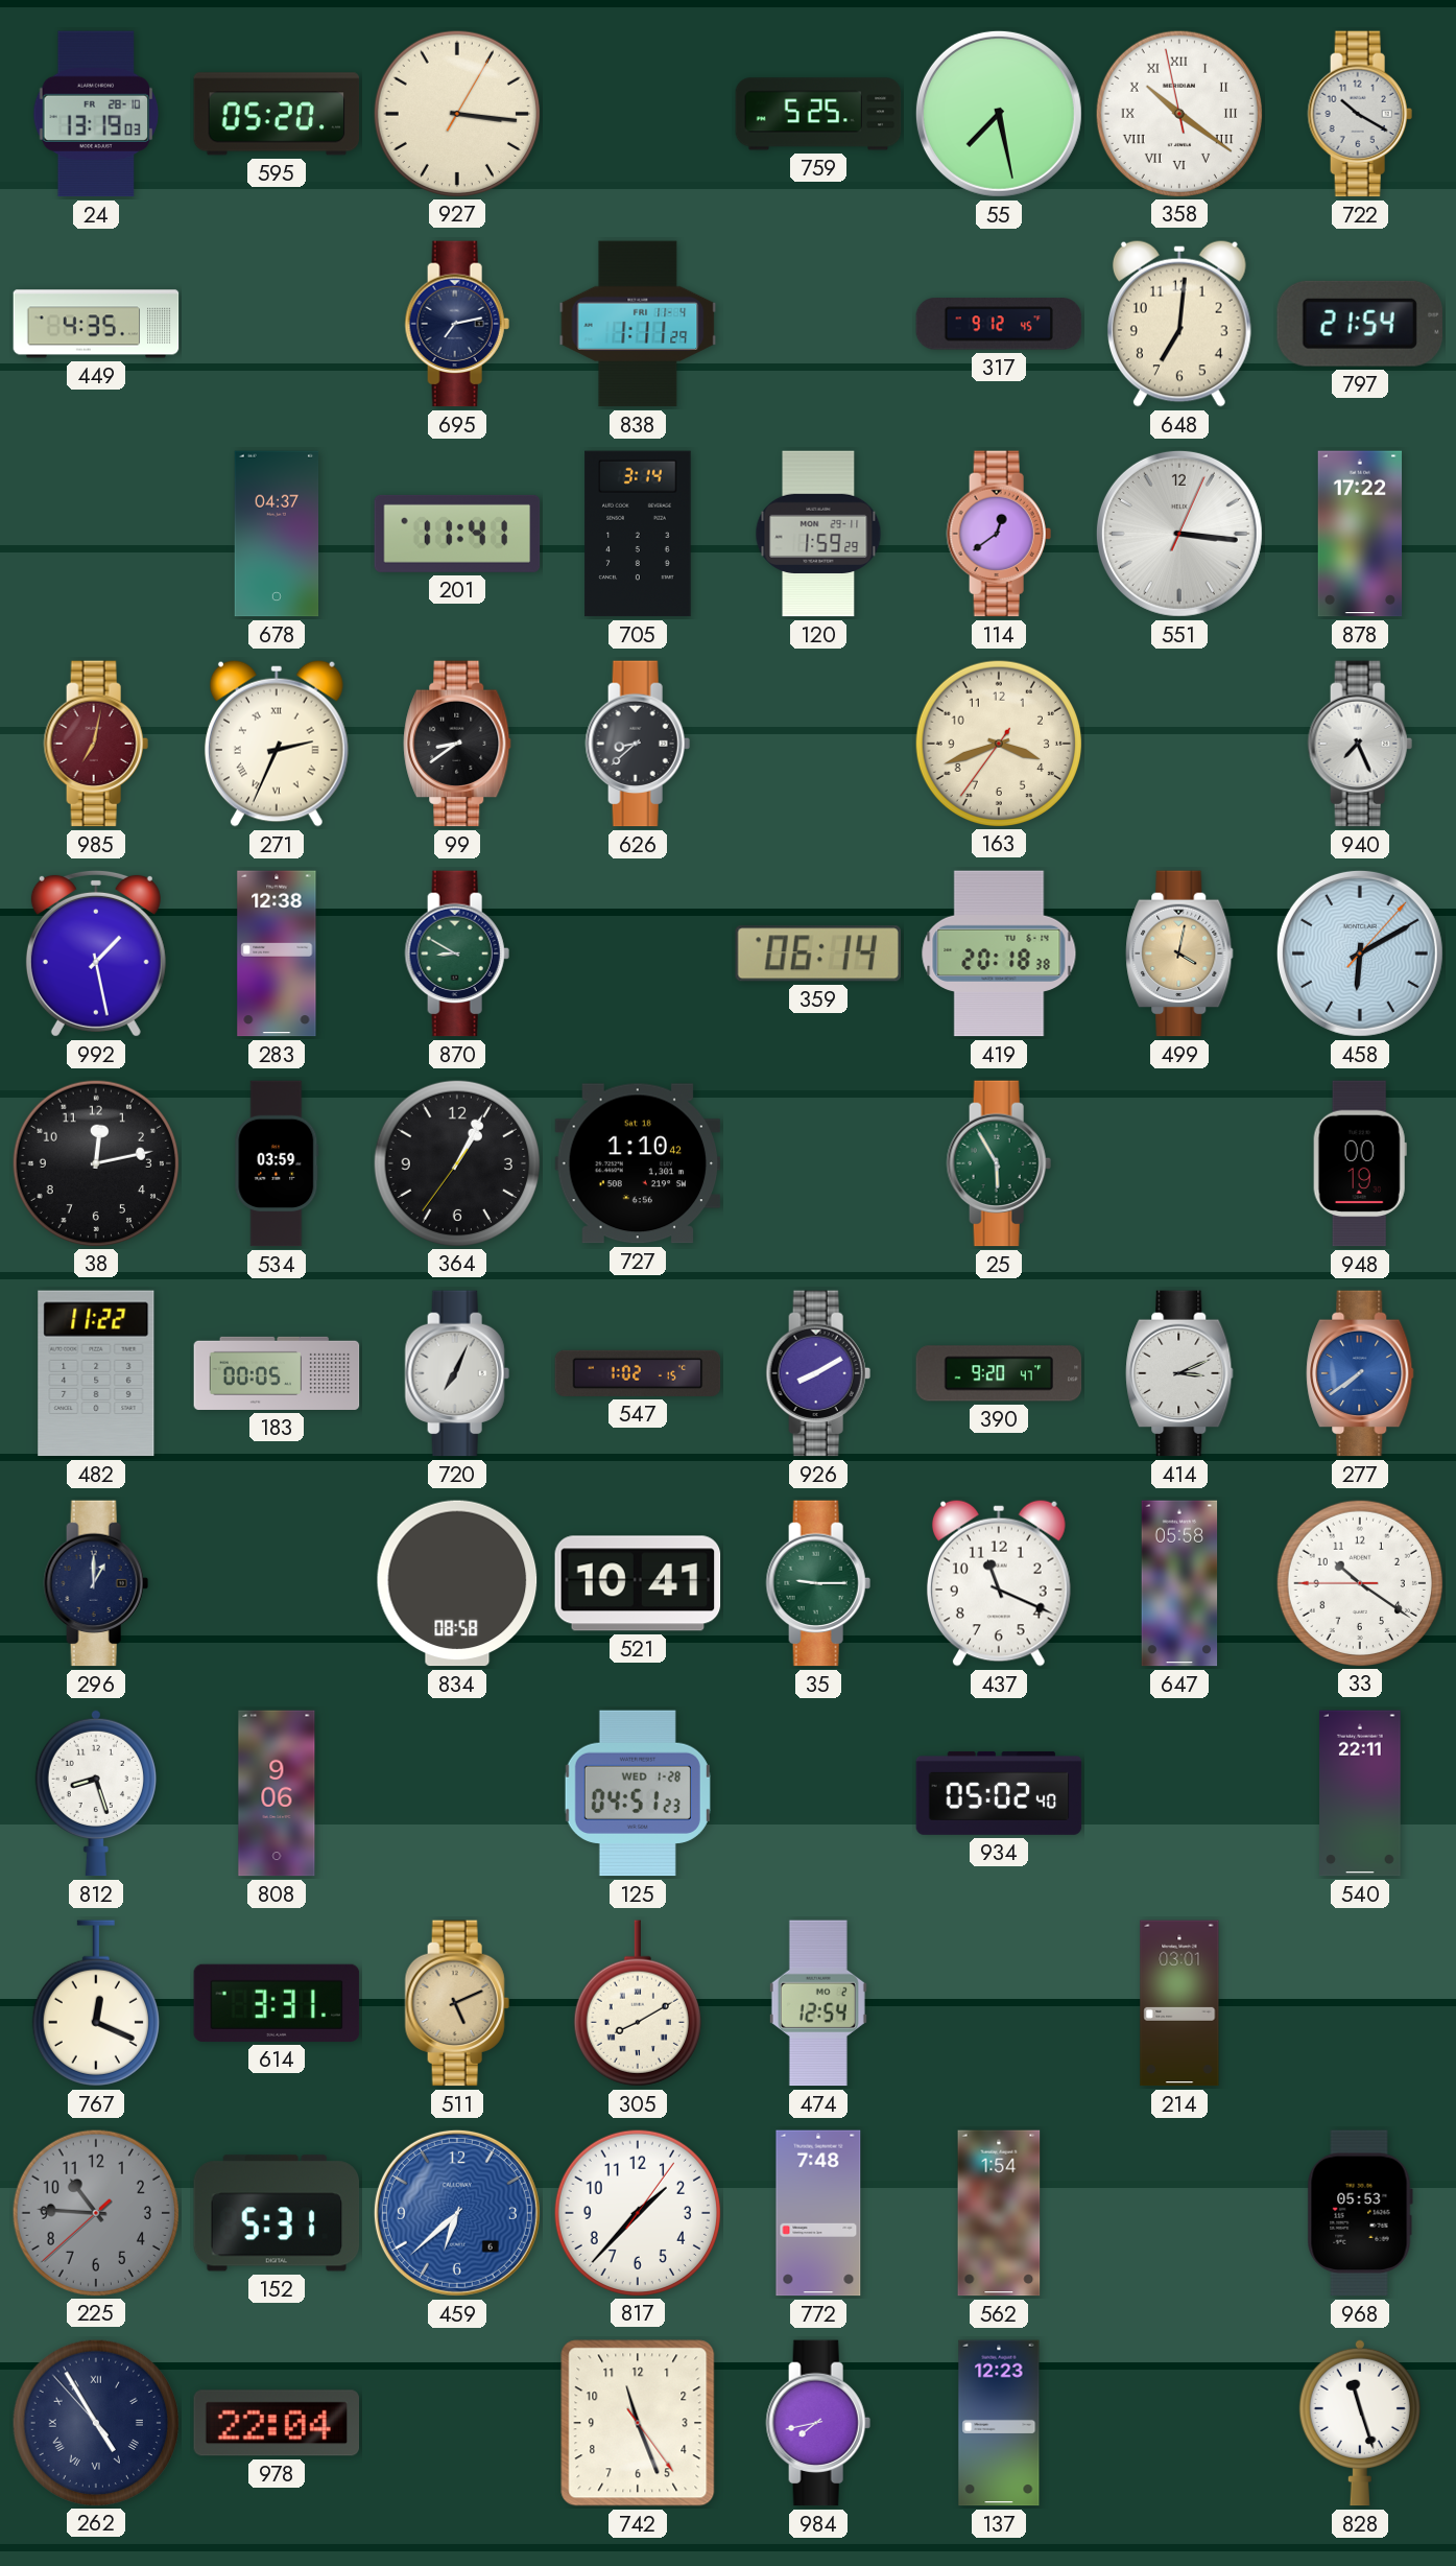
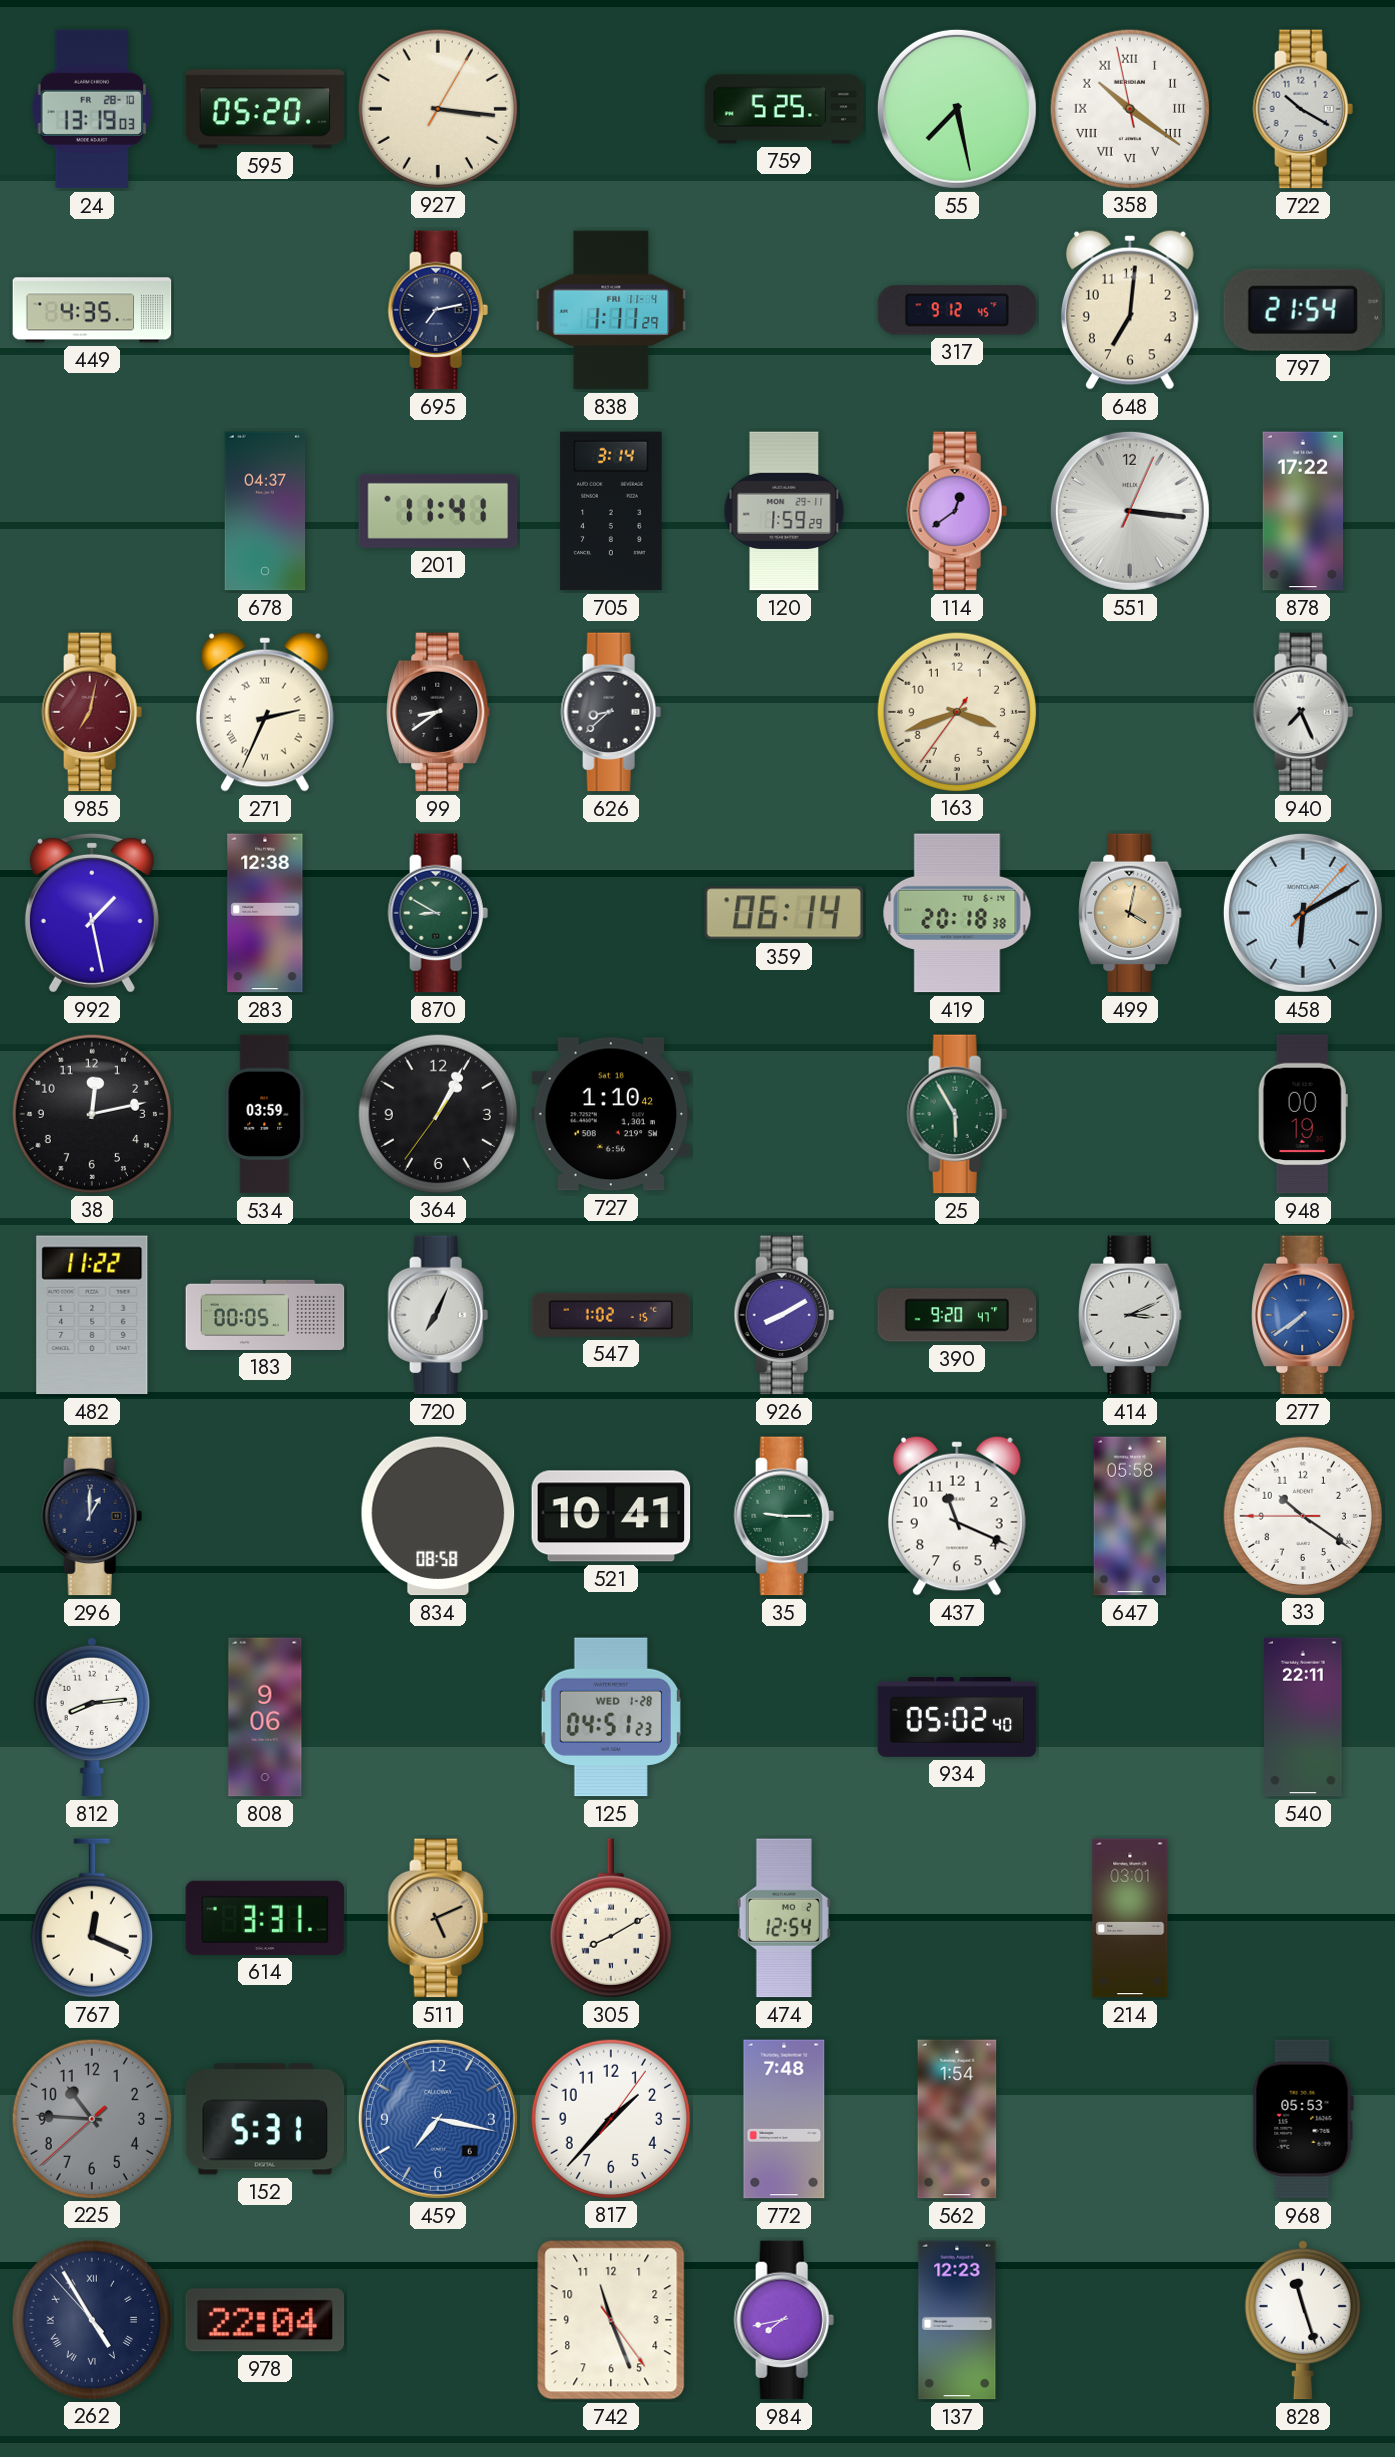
812: 8:27 -> 8:14 (92, 1717)
459: 6:38 -> 7:17 (438, 2119)
